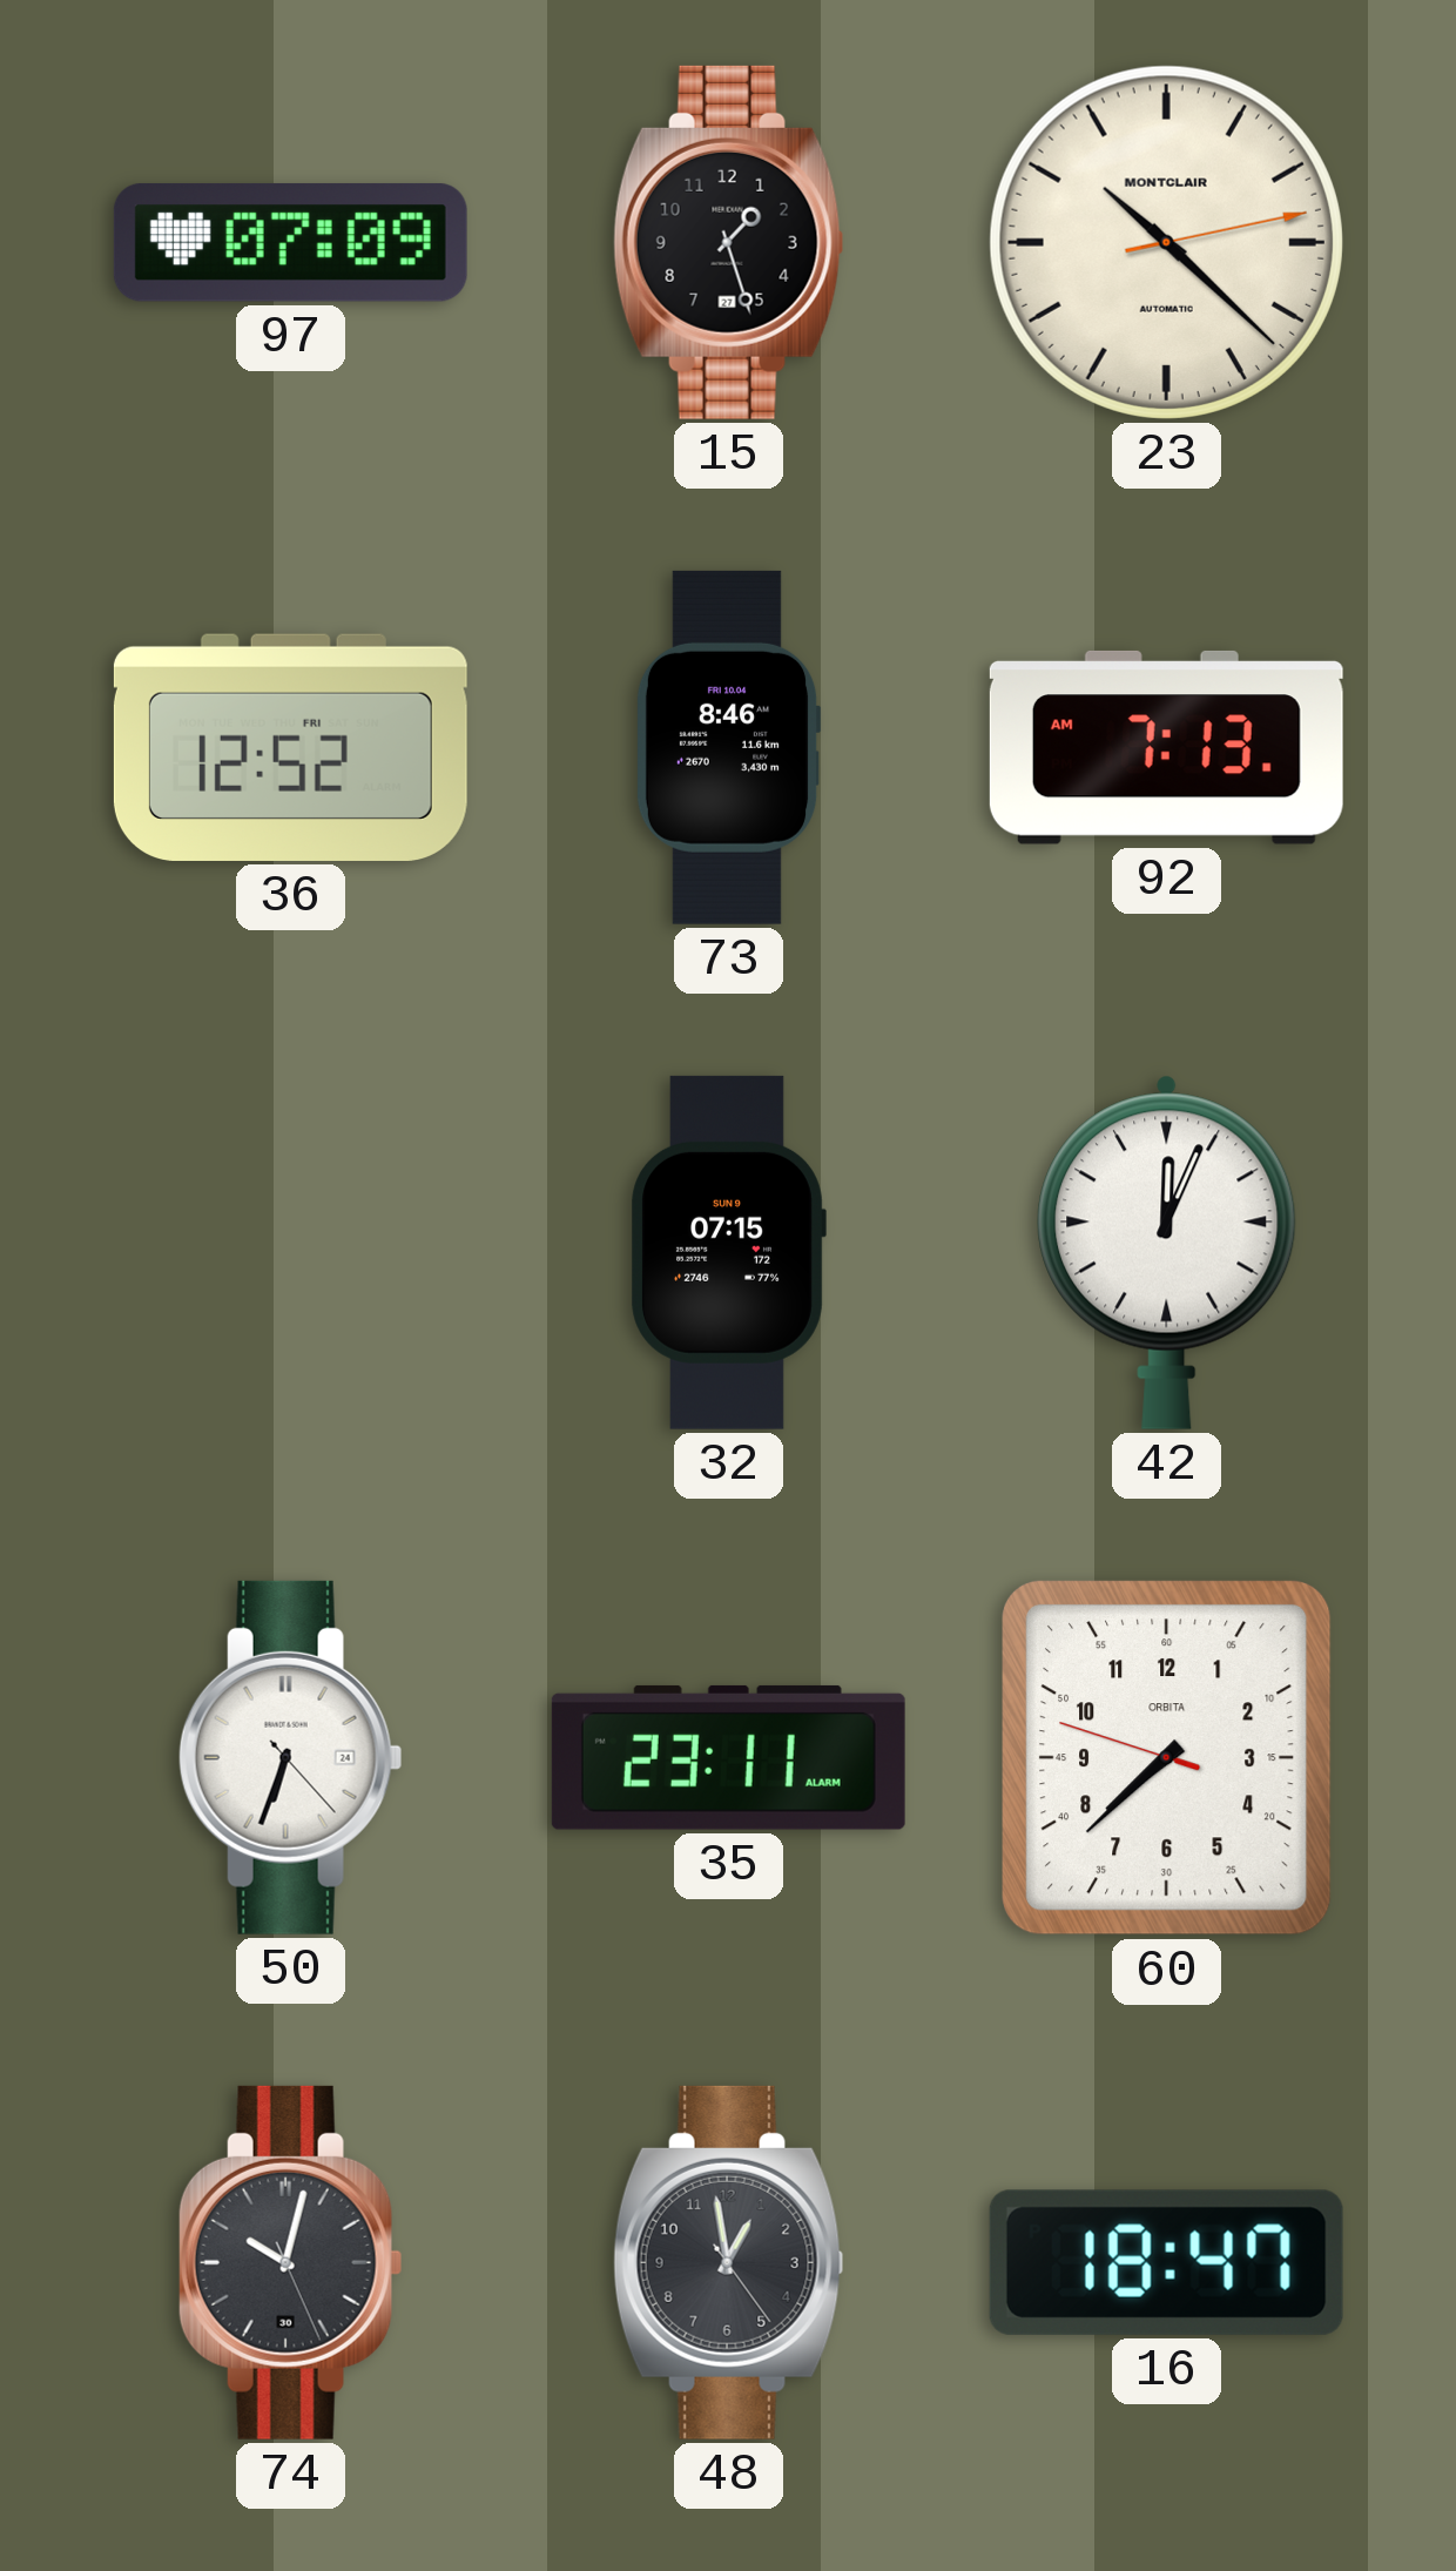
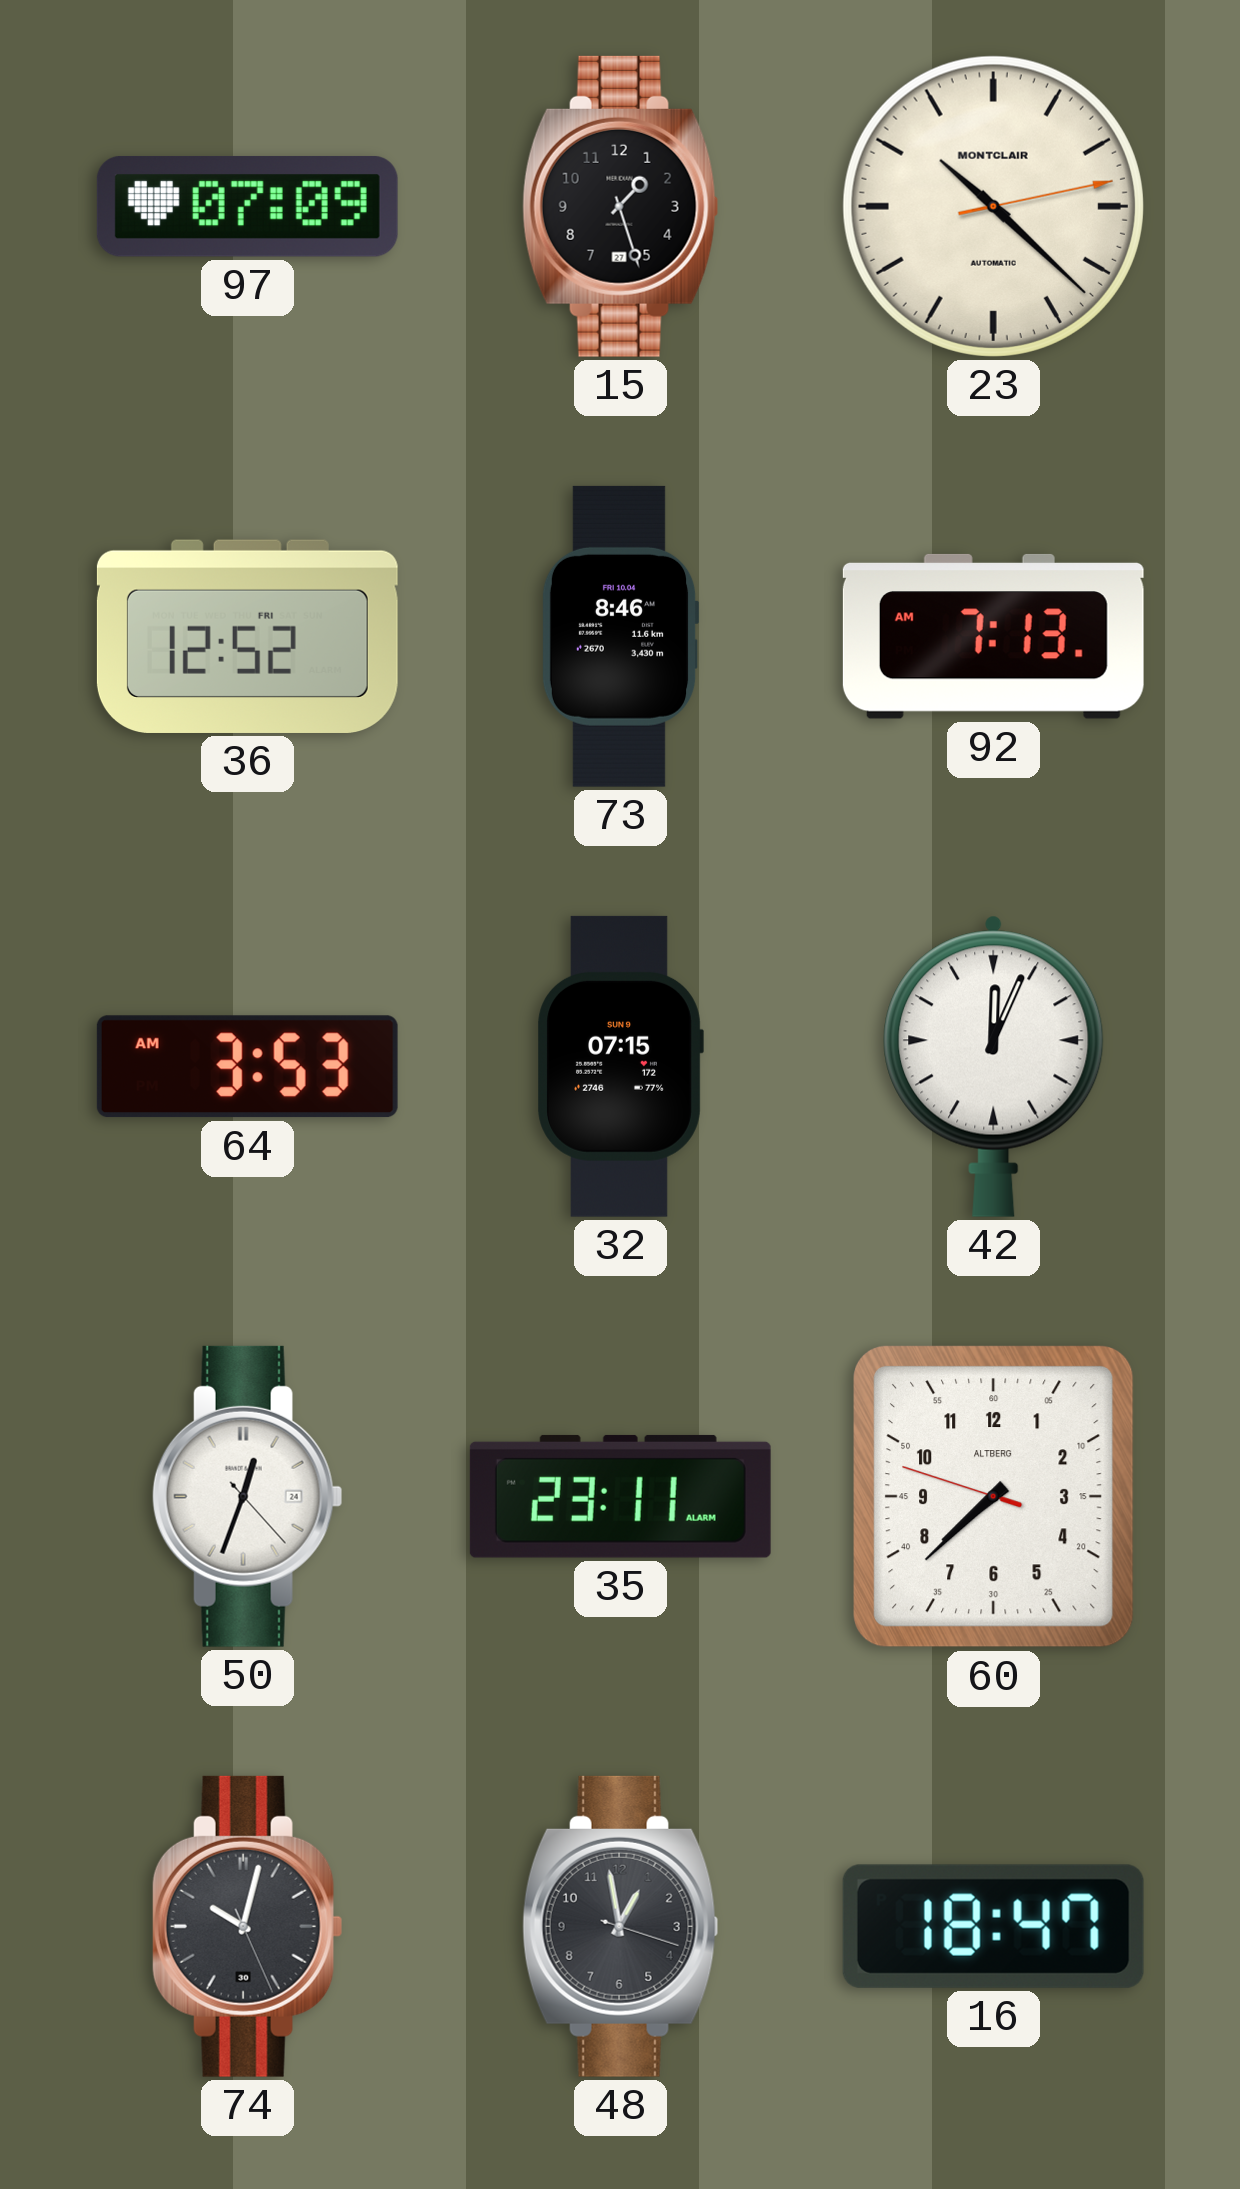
64: none -> 3:53 (247, 1067)
50: 6:33 -> 12:33 (247, 1496)
60 brand: ORBITA -> ALTBERG (994, 1496)
48: 12:58:24 -> 12:58:18 (621, 1926)
